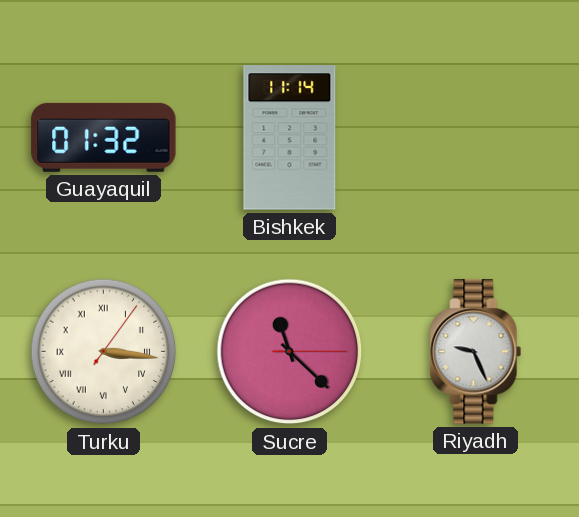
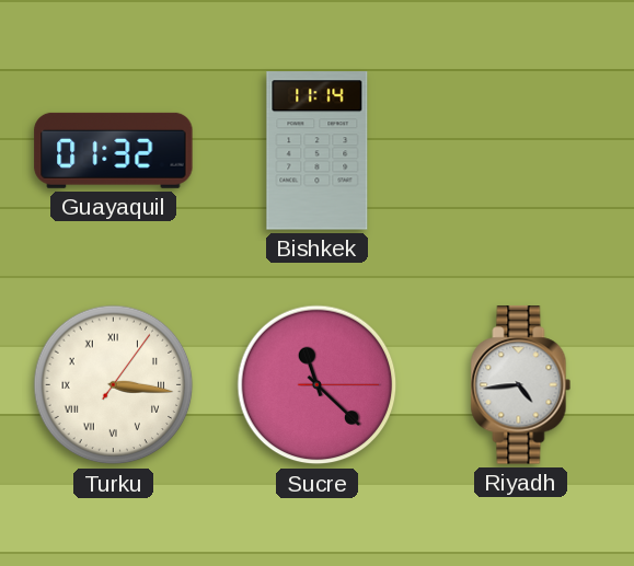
Riyadh: 9:26 -> 4:44 (521, 385)
